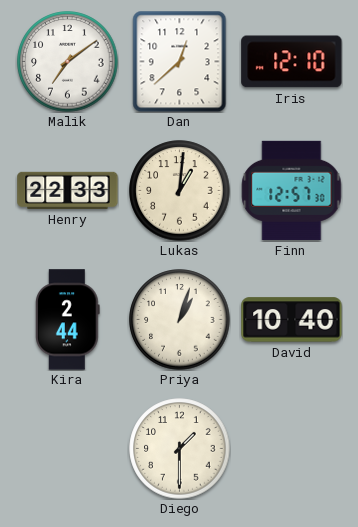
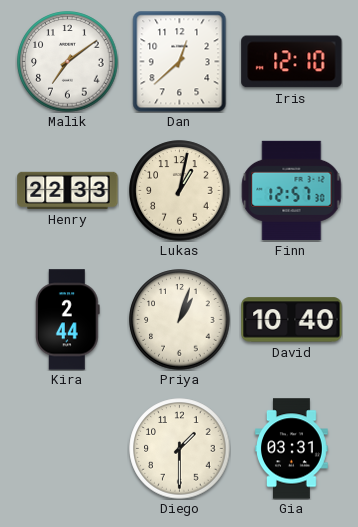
Lukas: 1:01 -> 1:02 (180, 191)
Gia: none -> 03:31 (292, 449)
